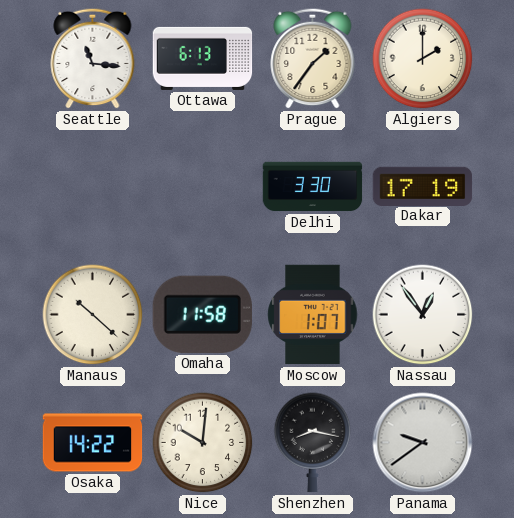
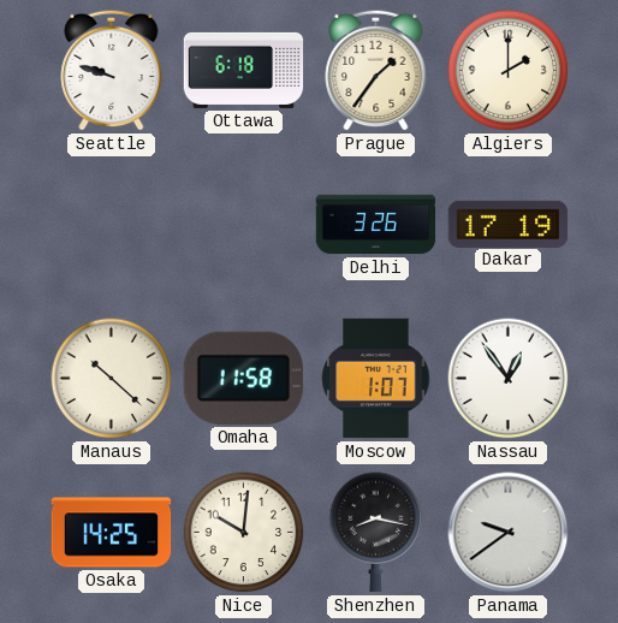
Seattle: 11:16 -> 9:48 (112, 70)
Ottawa: 6:13 -> 6:18 (244, 70)
Delhi: 3:30 -> 3:26 (376, 225)
Osaka: 14:22 -> 14:25 (112, 533)
